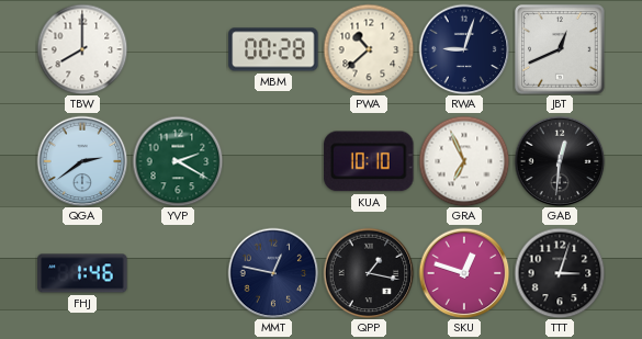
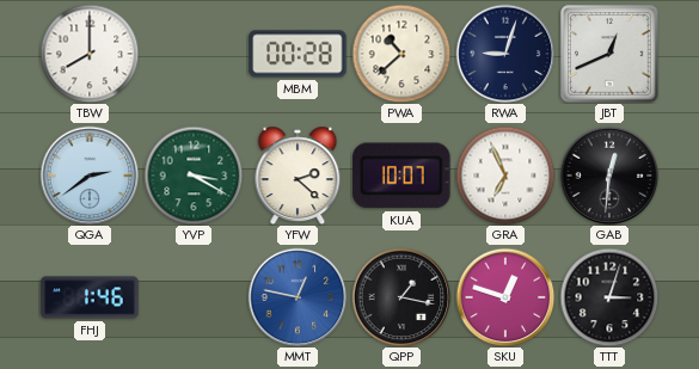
YVP: 2:20 -> 3:20 (194, 176)
YFW: none -> 2:22 (298, 176)
KUA: 10:10 -> 10:07 (401, 176)
MMT dial: navy -> blue (298, 297)
